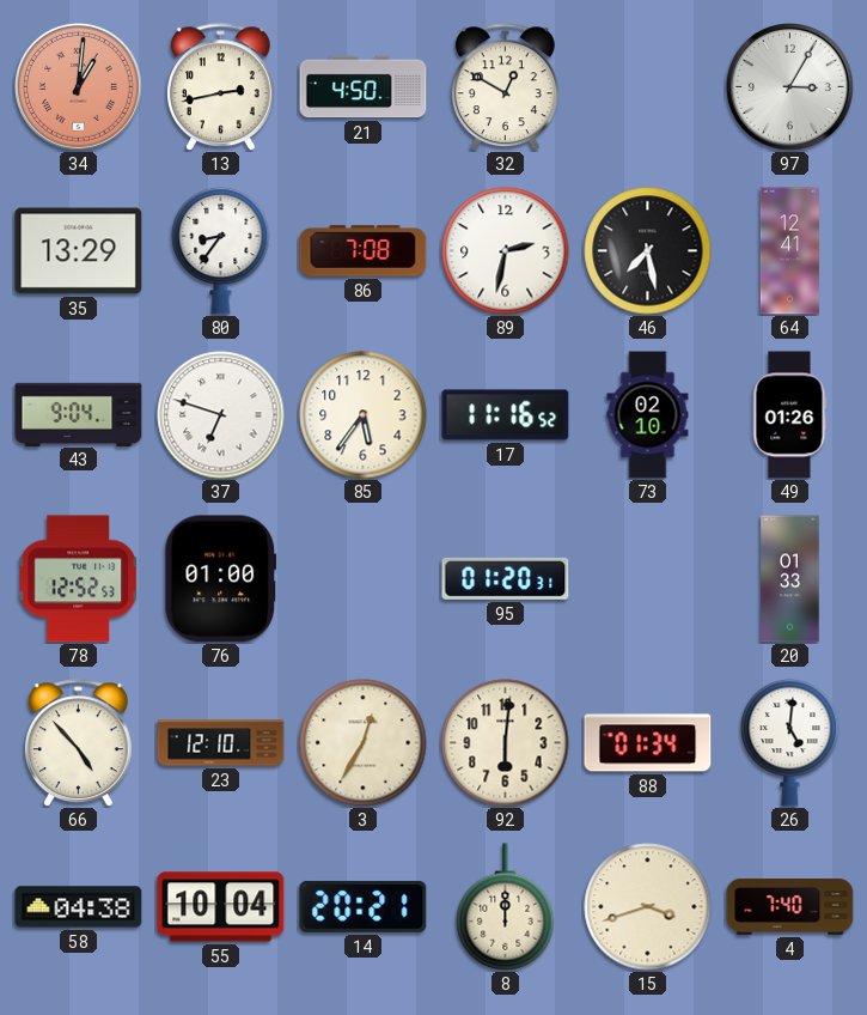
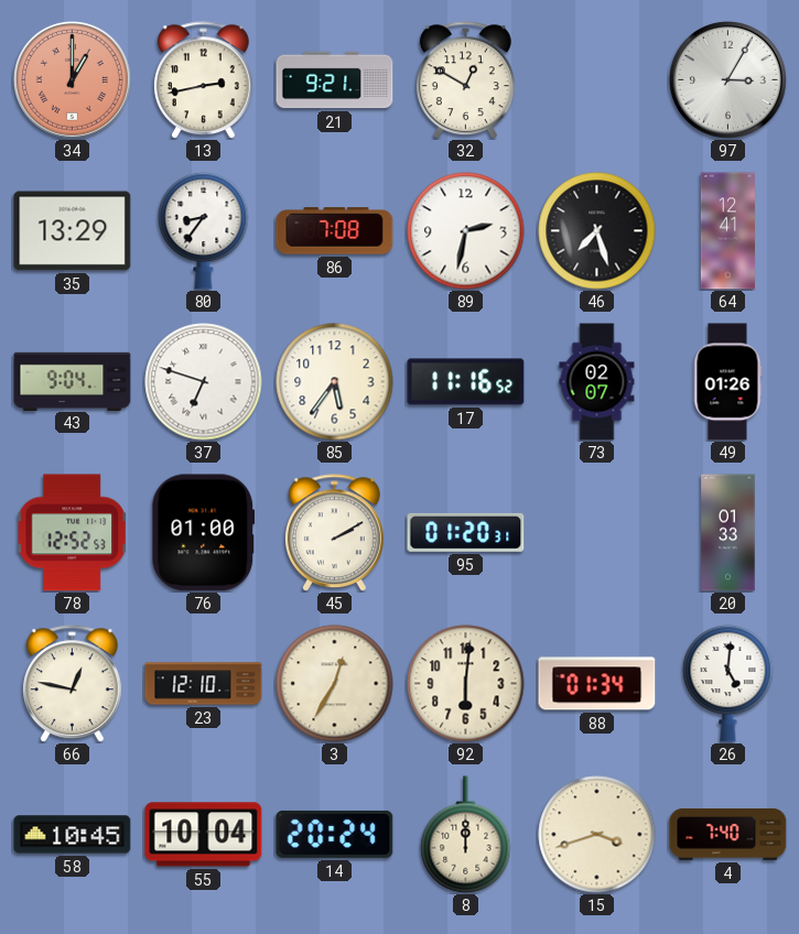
34: 1:01 -> 1:00 (73, 80)
21: 4:50 -> 9:21 (335, 80)
46: 7:28 -> 7:27 (597, 231)
73: 02:10 -> 02:07 (597, 382)
45: none -> 2:10 (334, 533)
66: 4:53 -> 12:47 (72, 684)
58: 04:38 -> 10:45 (73, 835)
14: 20:21 -> 20:24 (335, 834)
